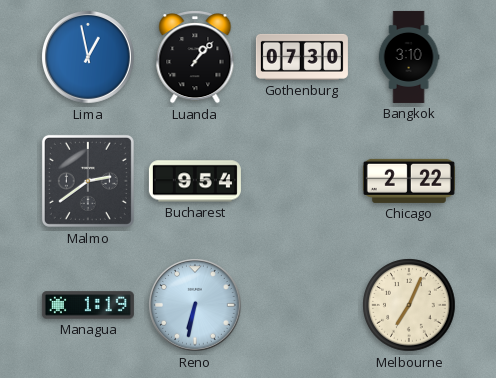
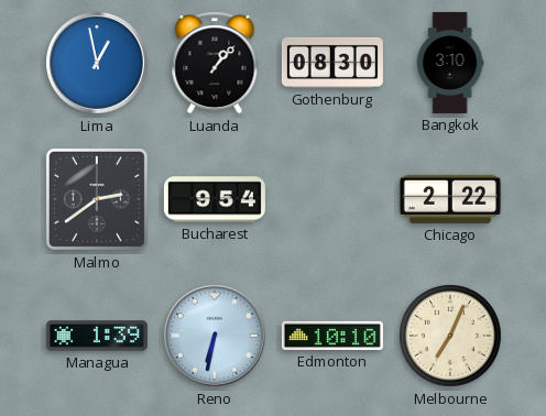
Gothenburg: 07:30 -> 08:30 (332, 63)
Managua: 1:19 -> 1:39 (97, 336)
Edmonton: none -> 10:10 (332, 336)
